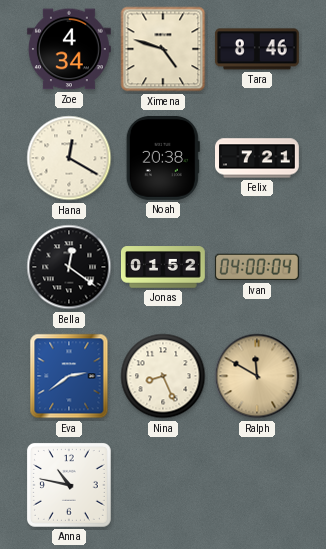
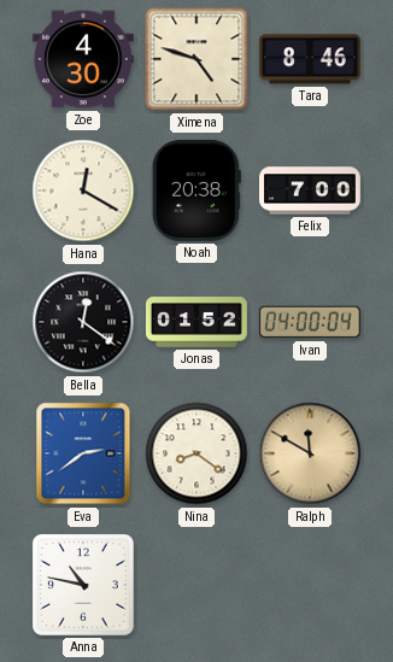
Zoe: 4:34 -> 4:30 (83, 59)
Felix: 7:21 -> 7:00 (311, 191)
Nina: 8:26 -> 8:21 (196, 453)
